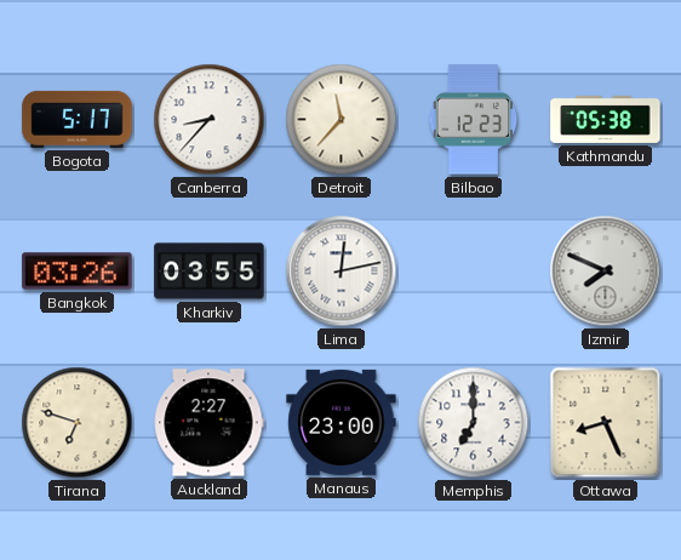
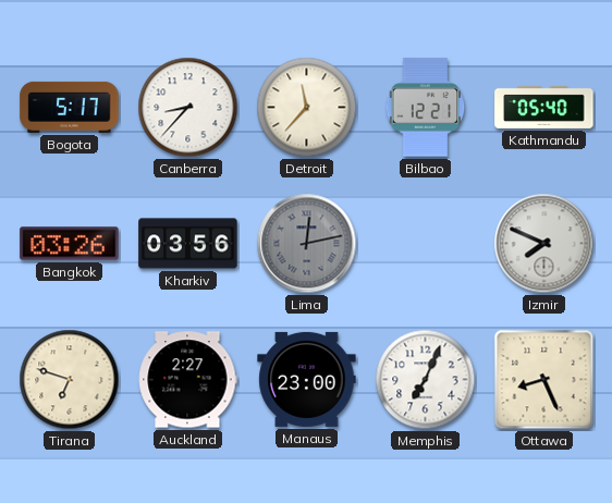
Bilbao: 12:23 -> 12:21 (426, 108)
Kathmandu: 05:38 -> 05:40 (544, 107)
Kharkiv: 03:55 -> 03:56 (188, 244)
Lima dial: white -> grey (307, 244)
Memphis: 7:00 -> 7:04 (426, 380)
